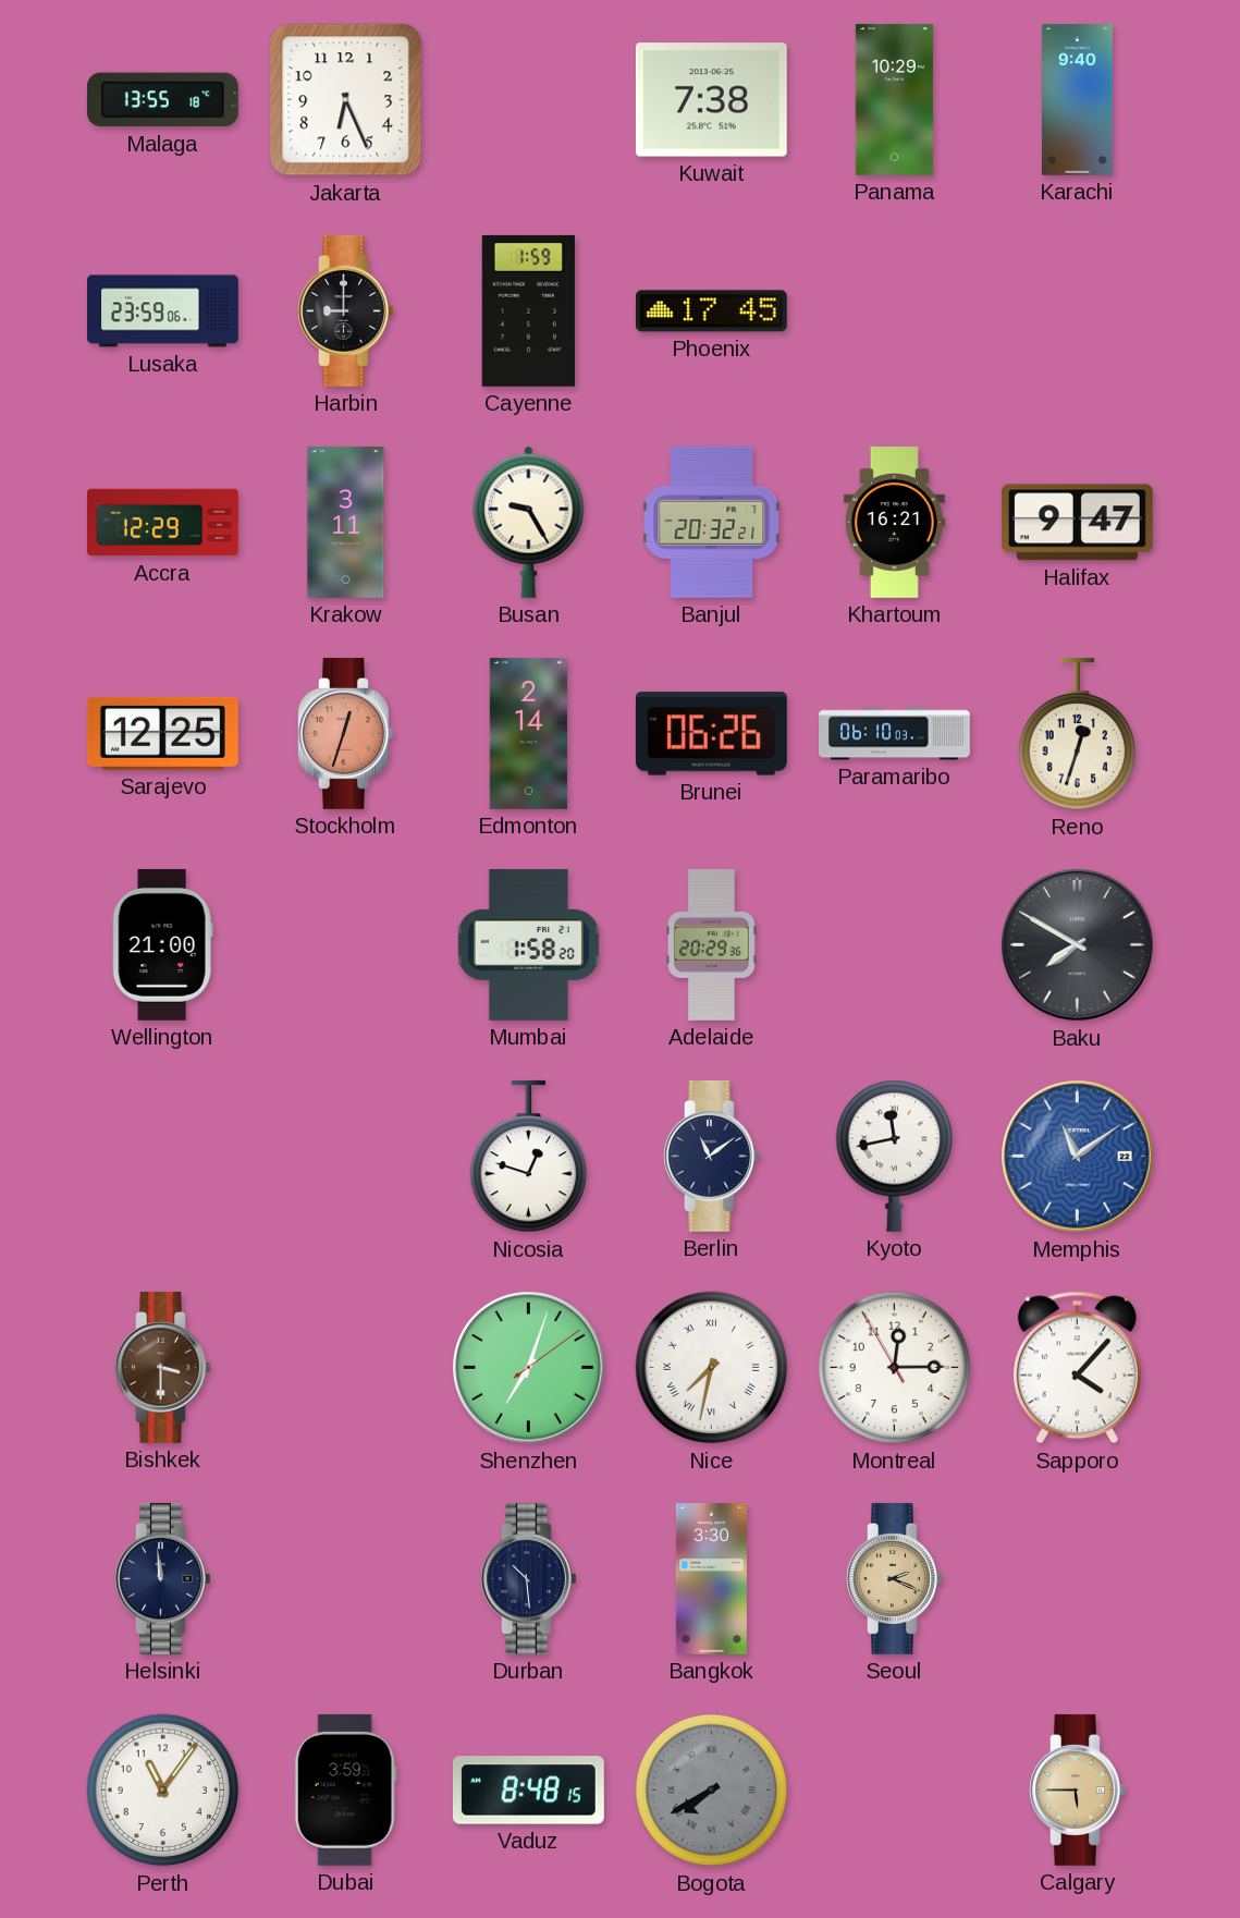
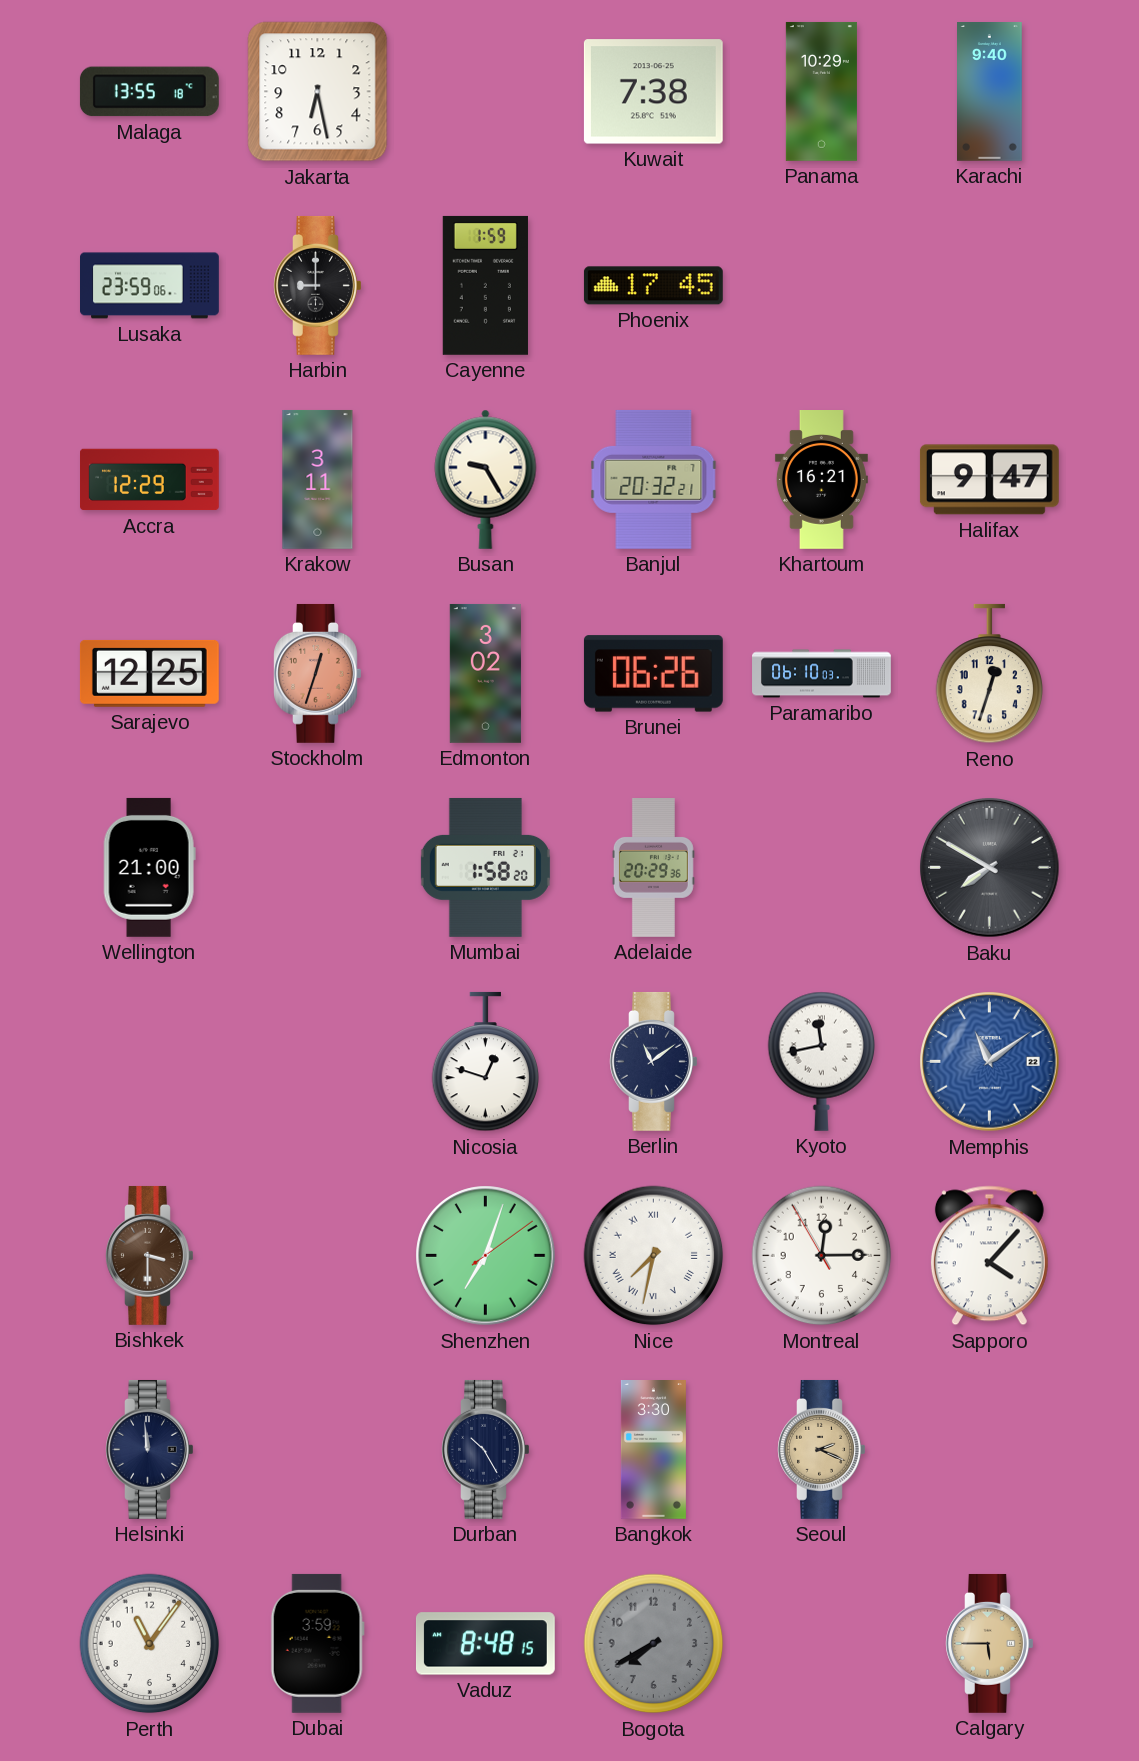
Jakarta: 6:26 -> 6:28 (318, 92)
Edmonton: 2:14 -> 3:02 (485, 673)
Durban: 10:29 -> 10:25 (486, 1449)
Bogota numerals: Roman -> Arabic (654, 1644)
